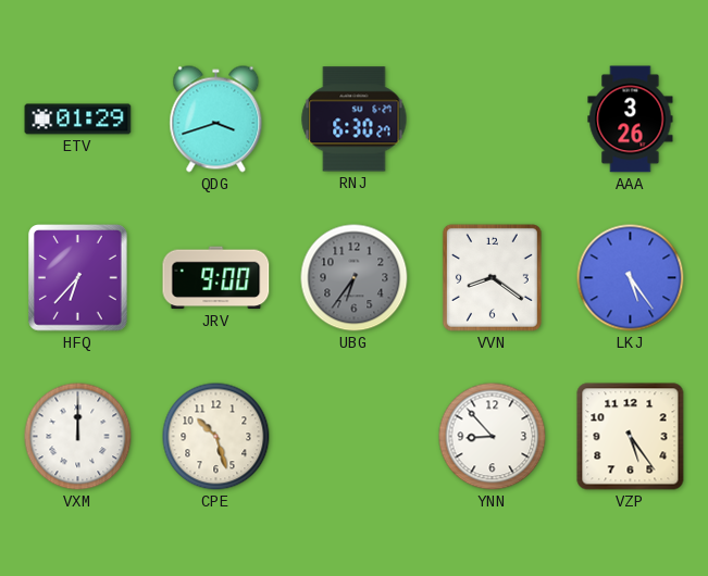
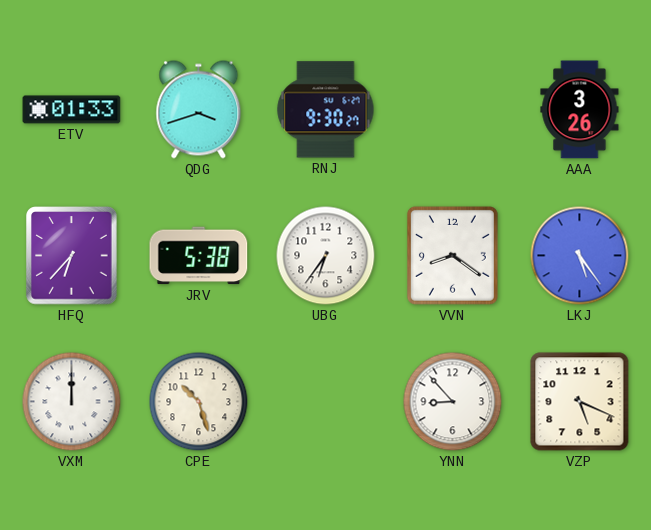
ETV: 01:29 -> 01:33 (72, 110)
RNJ: 6:30 -> 9:30 (326, 110)
JRV: 9:00 -> 5:38 (199, 256)
UBG dial: grey -> white (326, 256)
VZP: 5:24 -> 5:19 (580, 402)
